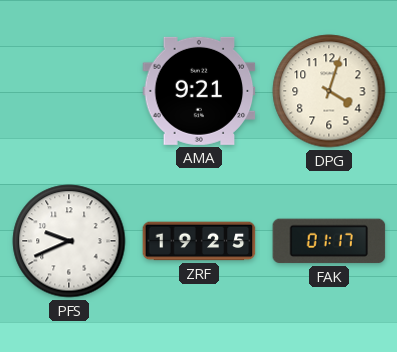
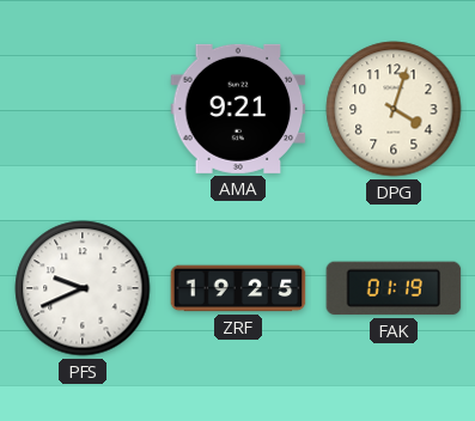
FAK: 01:17 -> 01:19 (394, 288)
